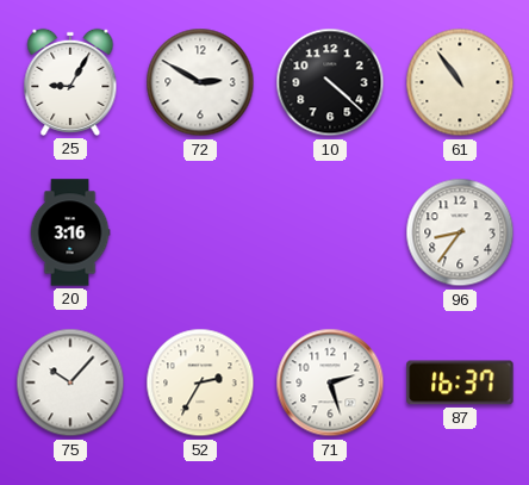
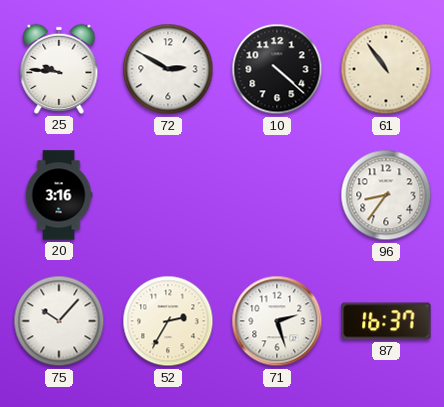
25: 9:05 -> 9:46 (59, 69)
